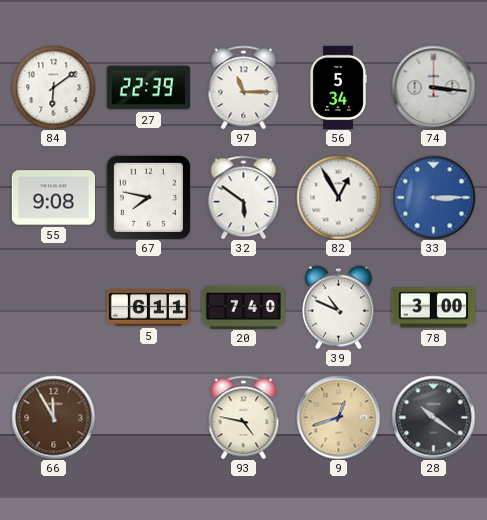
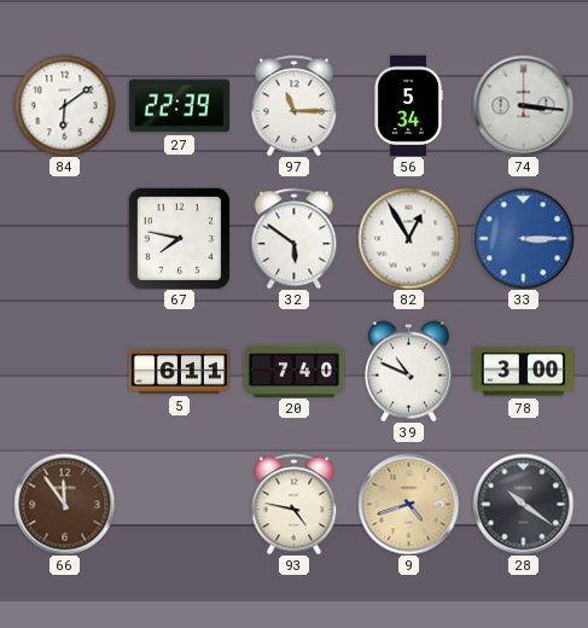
55: 9:08 -> none (53, 198)
66: 11:55 -> 11:54 (64, 504)
9: 12:42 -> 4:42 (408, 504)
